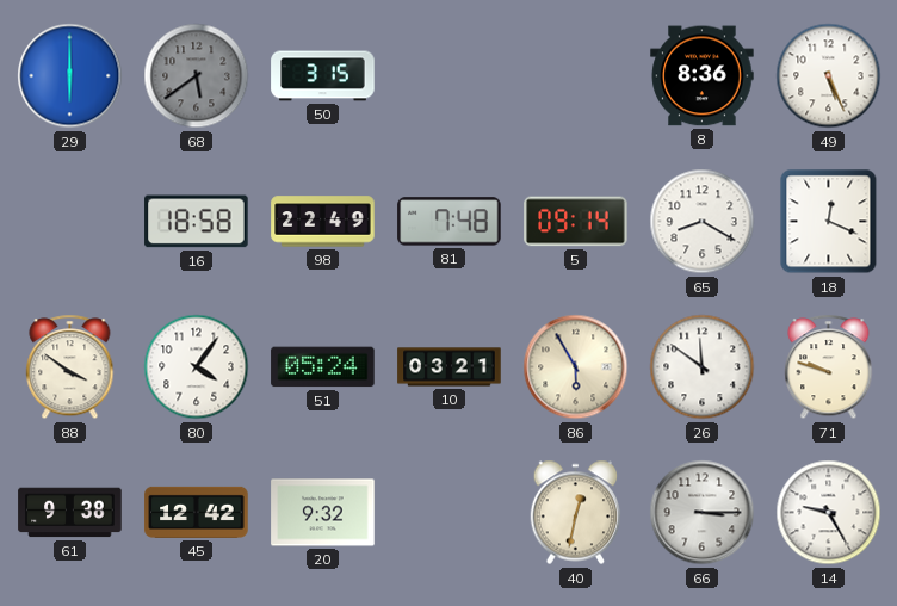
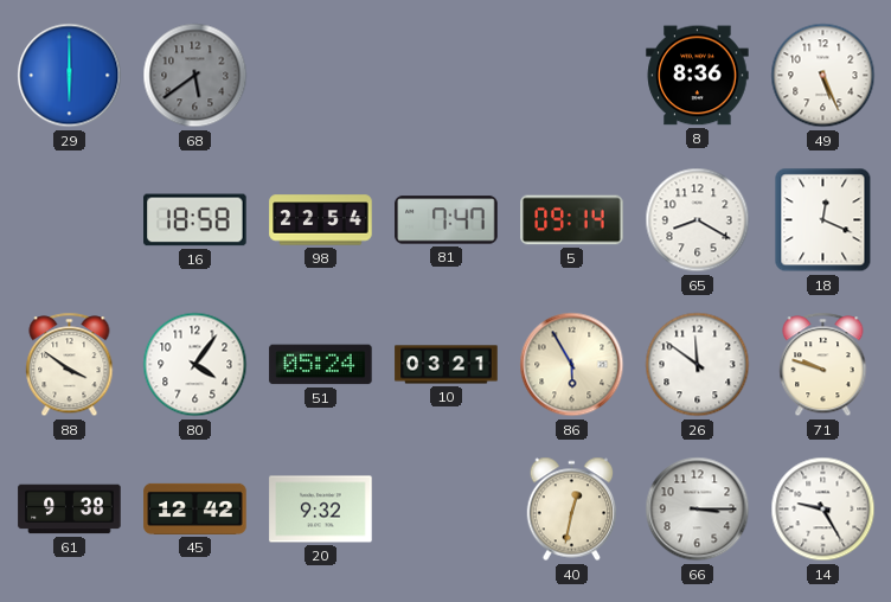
50: 3:15 -> none (323, 76)
98: 22:49 -> 22:54 (321, 220)
81: 7:48 -> 7:47 (447, 220)
